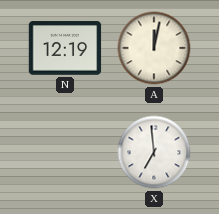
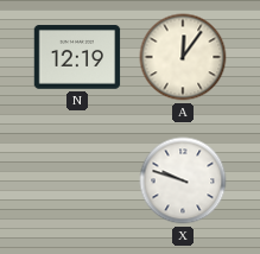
A: 12:02 -> 12:06 (183, 57)
X: 6:59 -> 9:48 (183, 180)
